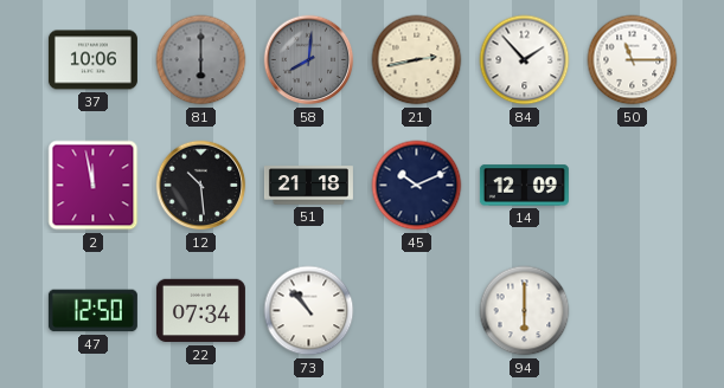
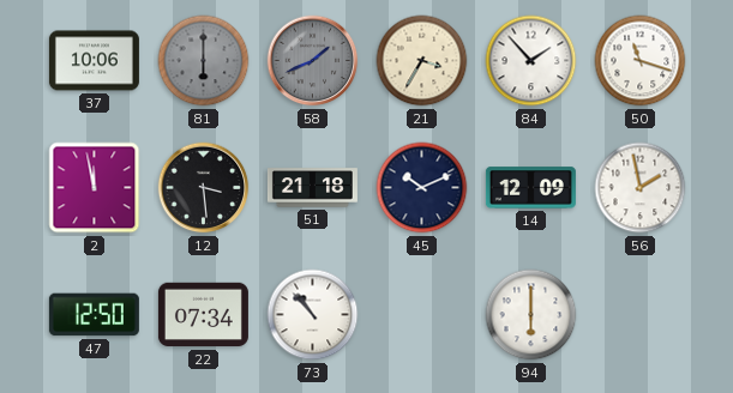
58: 8:01 -> 1:41 (313, 61)
21: 2:43 -> 3:35 (422, 61)
50: 11:15 -> 11:18 (641, 61)
12: 10:29 -> 3:29 (204, 188)
56: none -> 1:58 (641, 188)
